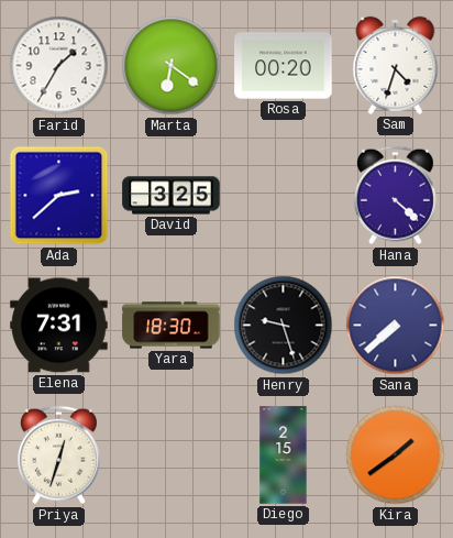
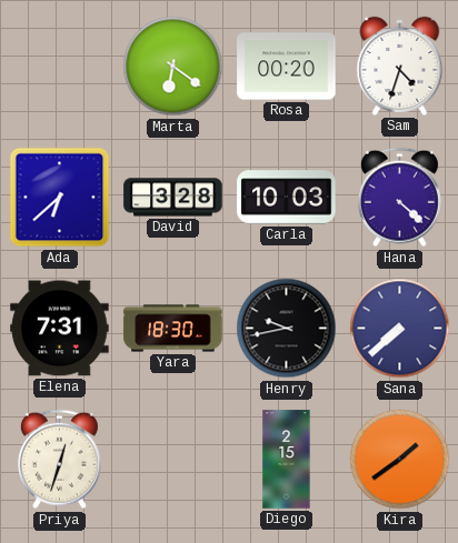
Farid: 1:35 -> none (59, 66)
Ada: 2:38 -> 6:38 (60, 198)
David: 3:25 -> 3:28 (173, 198)
Carla: none -> 10:03 (287, 198)
Henry: 9:27 -> 9:43 (287, 329)
